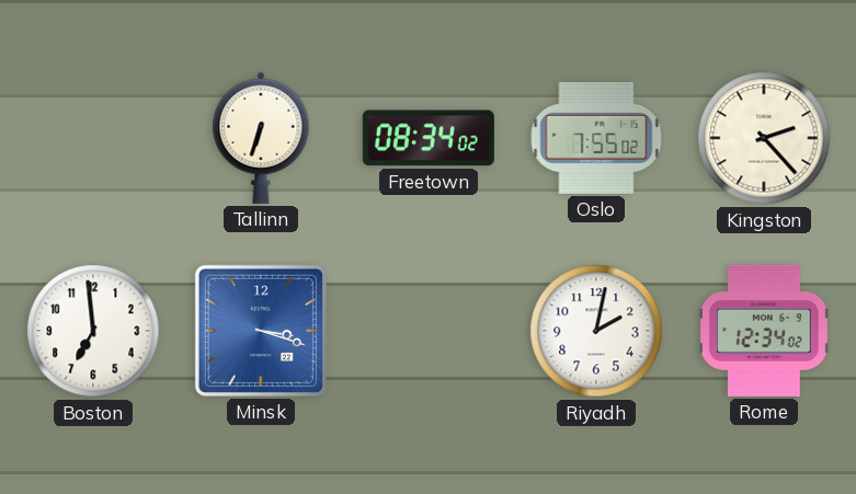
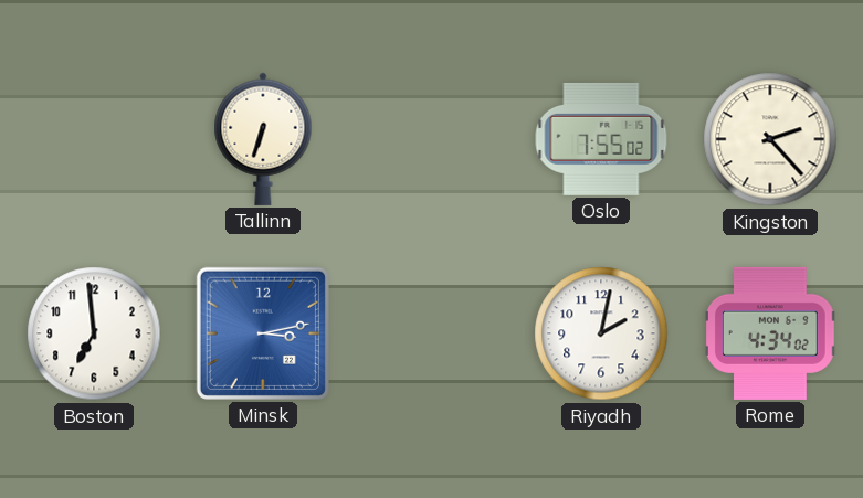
Freetown: 08:34 -> none (429, 138)
Minsk: 3:18 -> 3:13 (263, 333)
Rome: 12:34 -> 4:34 (771, 333)
